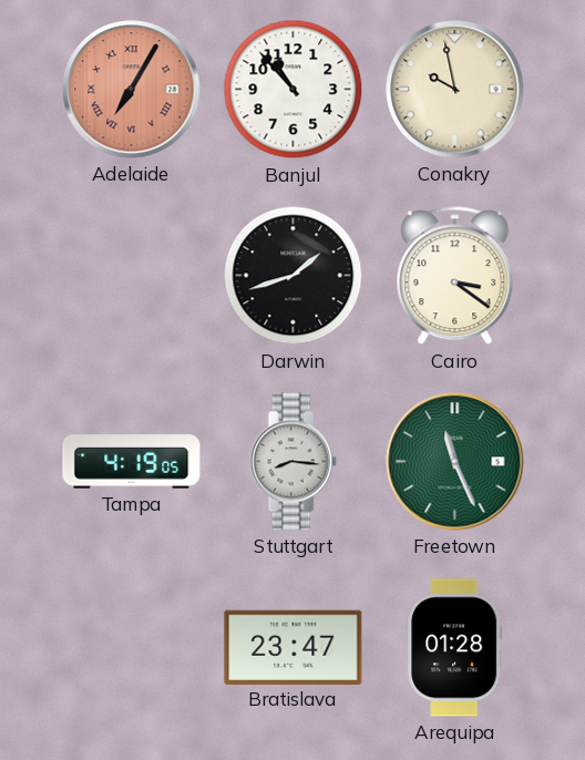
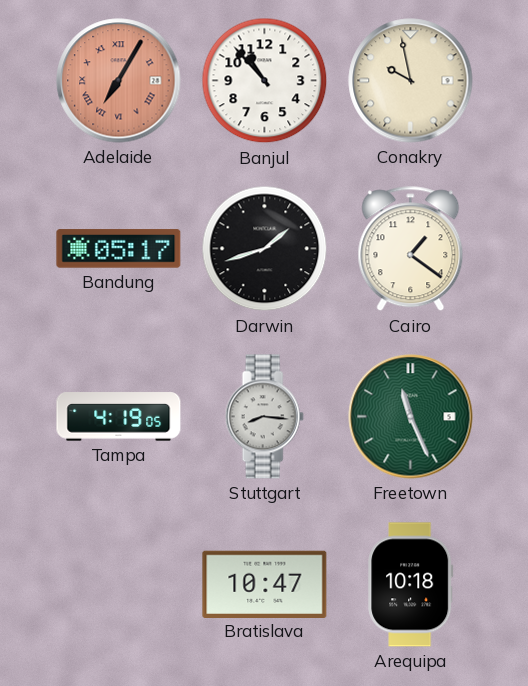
Bandung: none -> 05:17 (119, 249)
Cairo: 3:21 -> 1:21 (411, 249)
Bratislava: 23:47 -> 10:47 (265, 584)
Arequipa: 01:28 -> 10:18 (411, 585)
